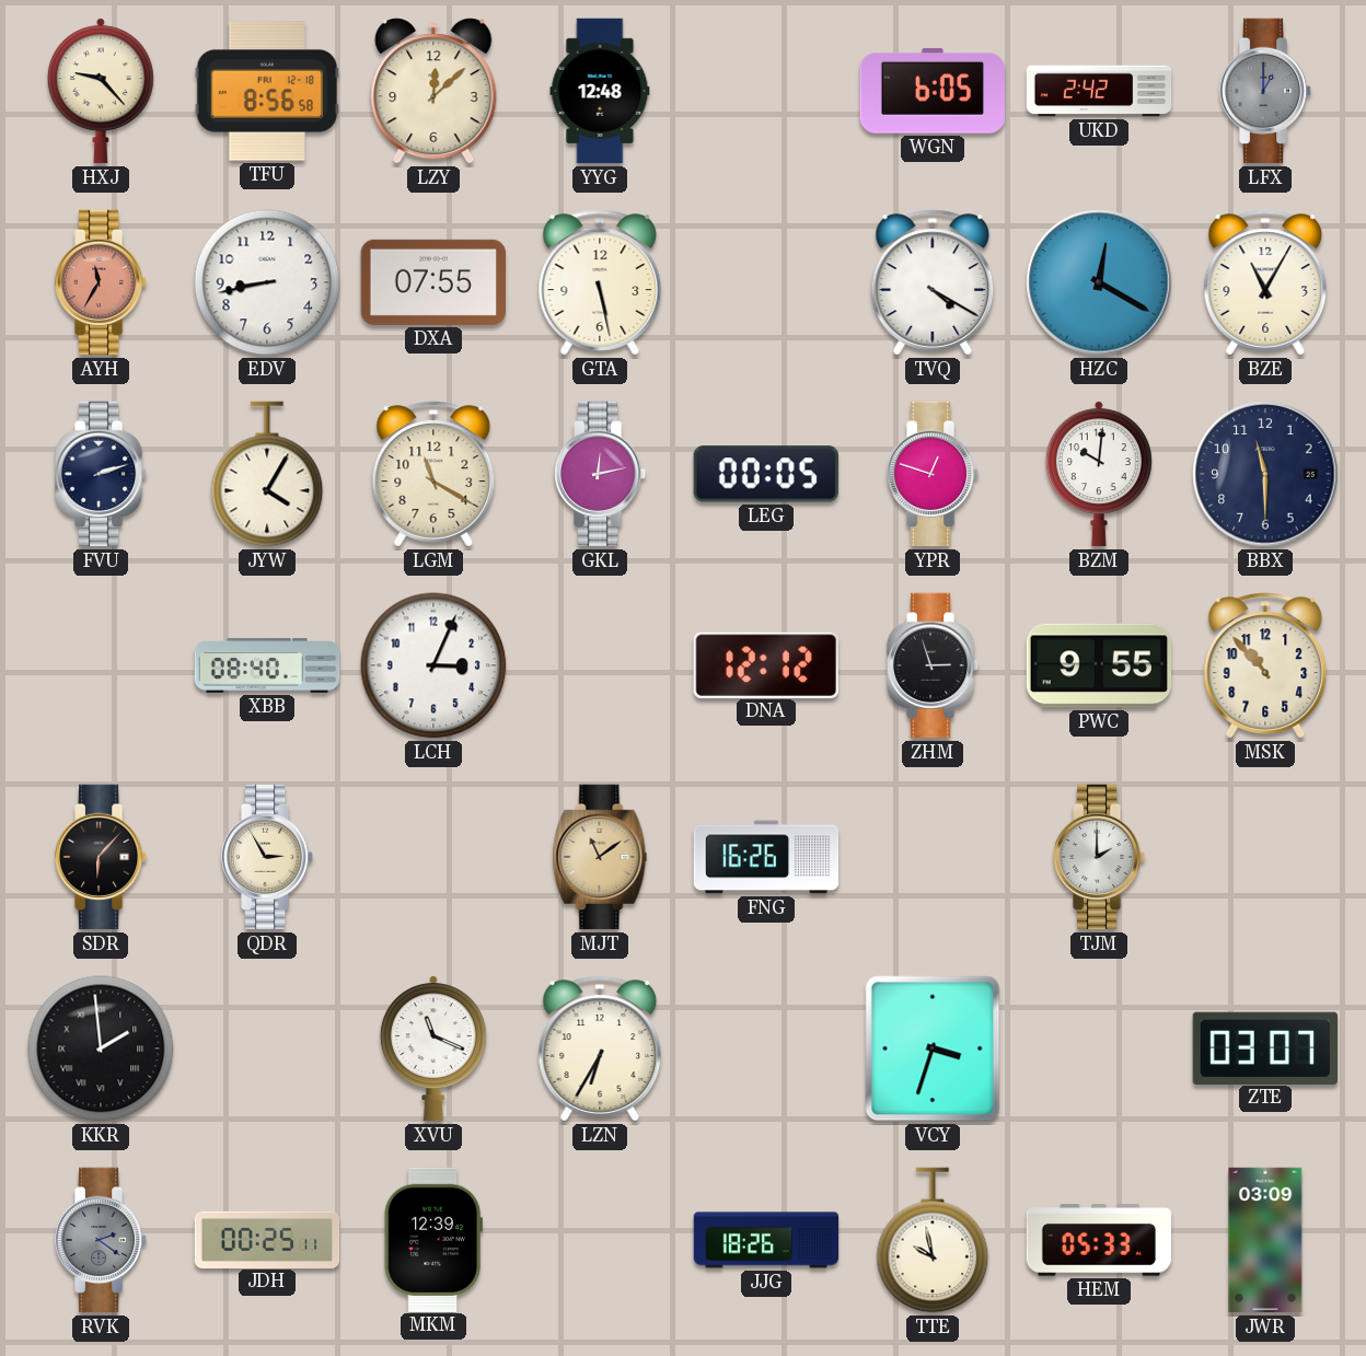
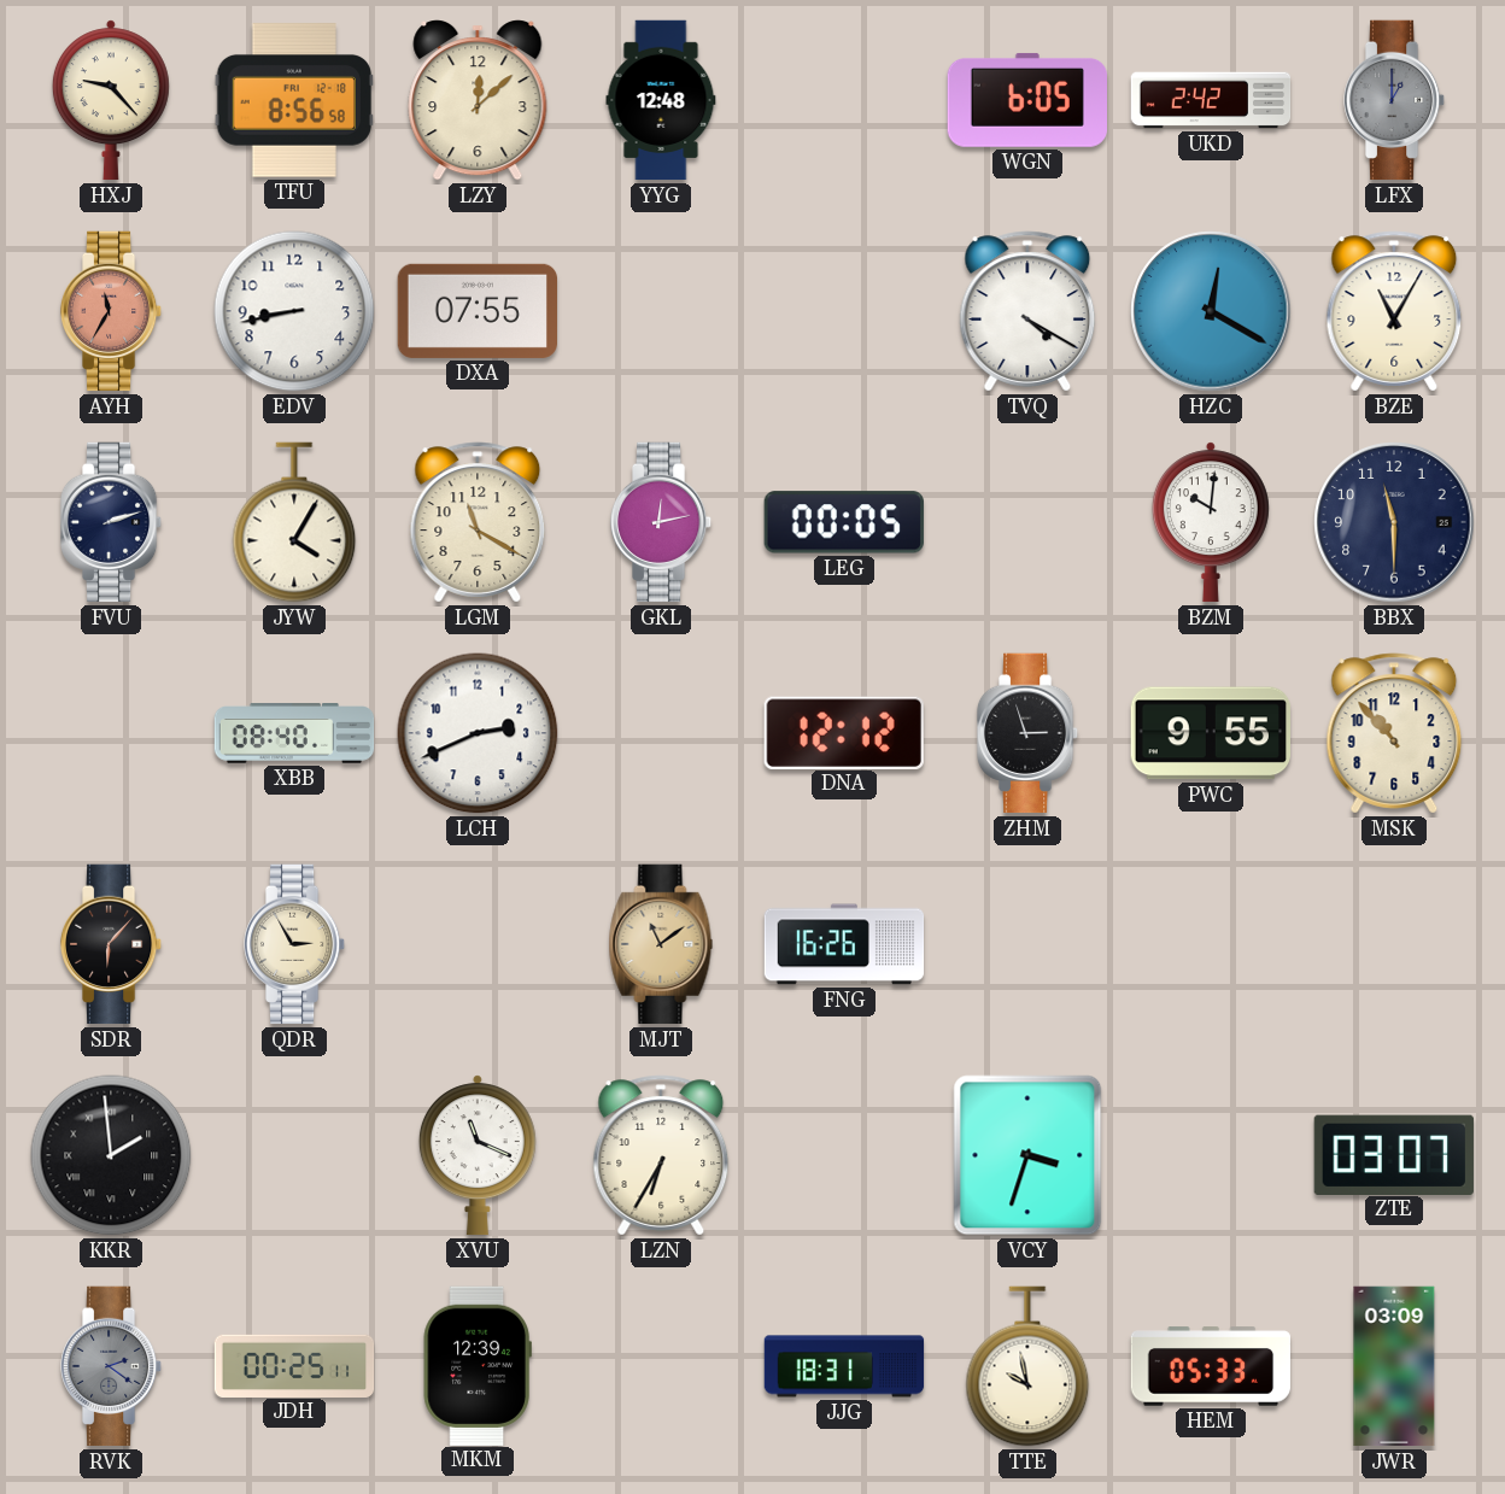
GTA: 5:28 -> none (600, 282)
YPR: 12:48 -> none (933, 474)
LCH: 3:04 -> 2:41 (478, 733)
TJM: 2:00 -> none (1099, 857)
JJG: 18:26 -> 18:31 (844, 1366)
